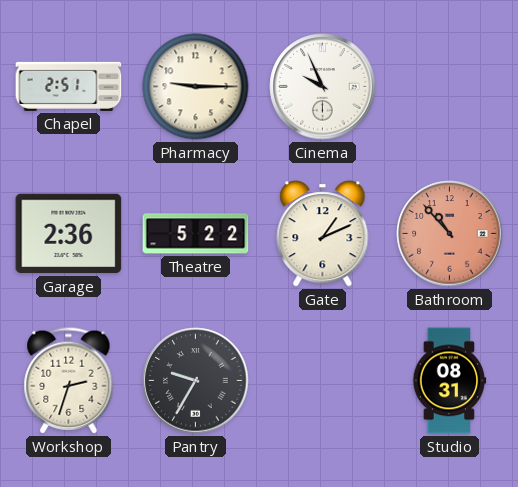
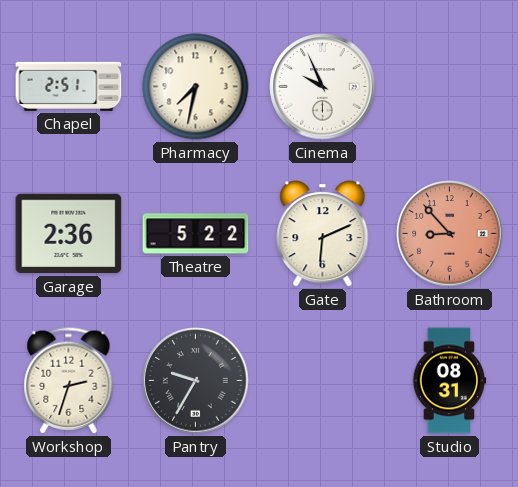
Pharmacy: 9:15 -> 7:32 (196, 87)
Gate: 1:11 -> 6:11 (323, 234)
Bathroom: 10:53 -> 8:53 (450, 234)
